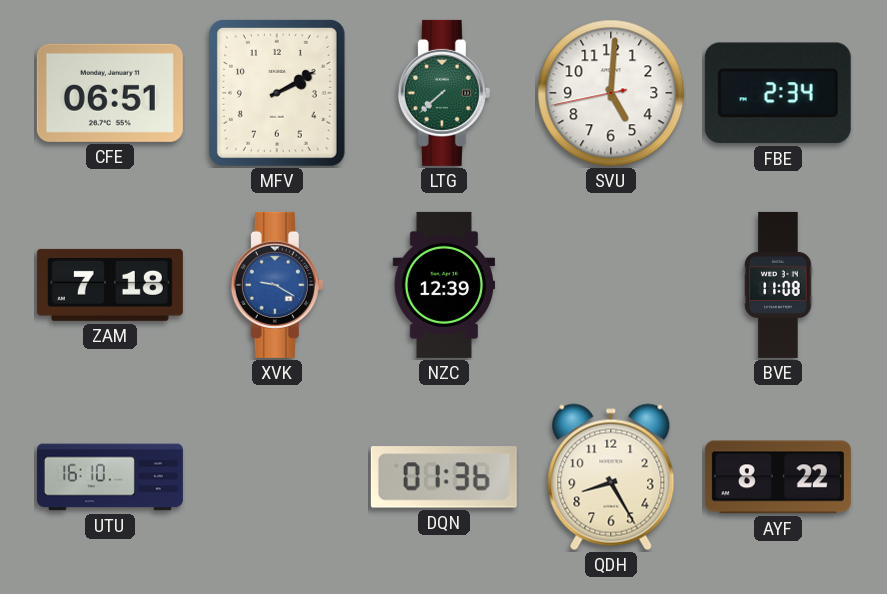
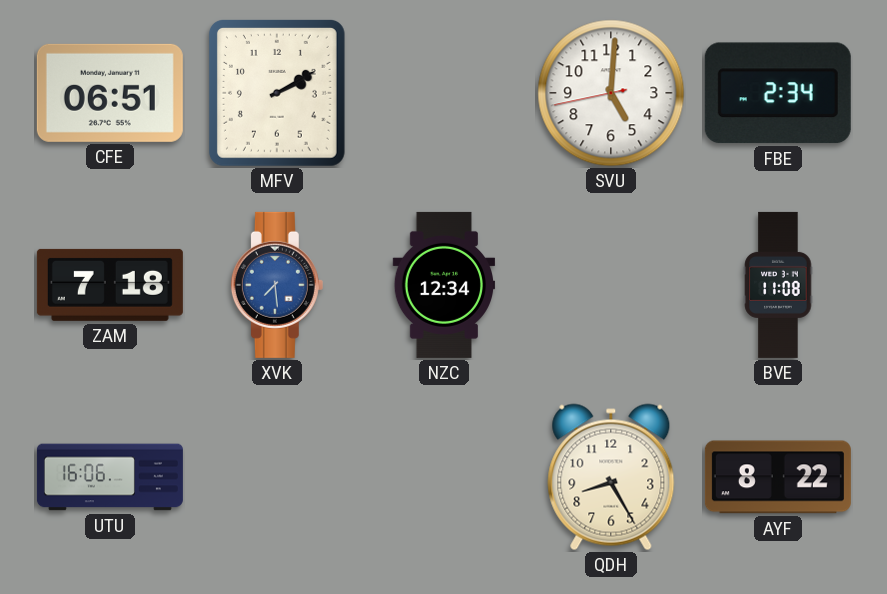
LTG: 7:38 -> none (444, 93)
XVK: 9:20 -> 7:29 (277, 285)
NZC: 12:39 -> 12:34 (444, 285)
UTU: 16:10 -> 16:06 (110, 477)
DQN: 01:36 -> none (444, 477)
